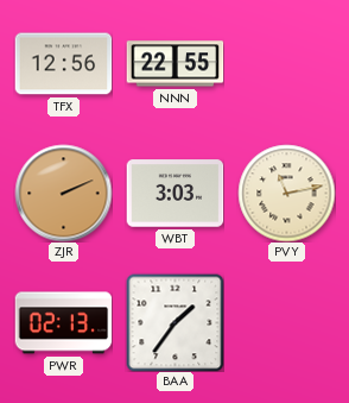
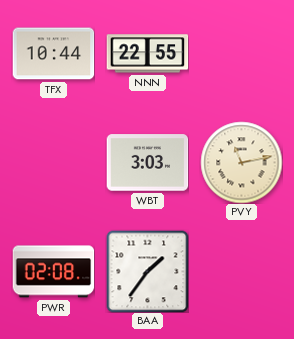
TFX: 12:56 -> 10:44 (53, 54)
ZJR: 2:11 -> none (63, 193)
PWR: 02:13 -> 02:08 (53, 272)
